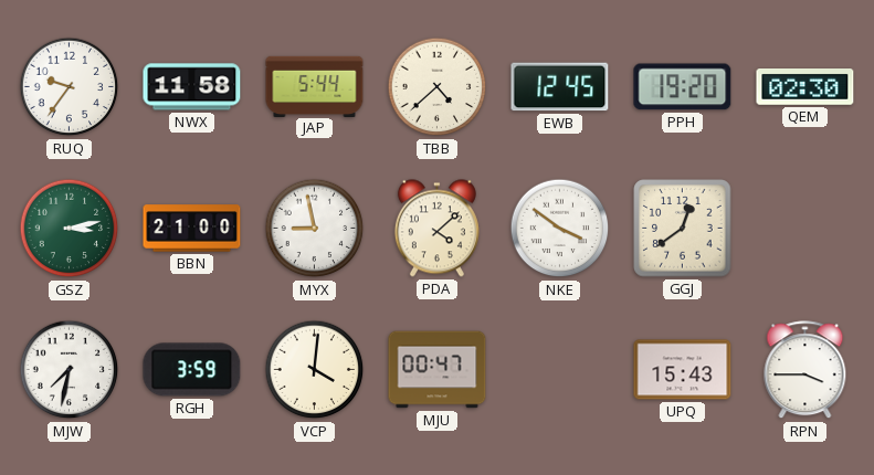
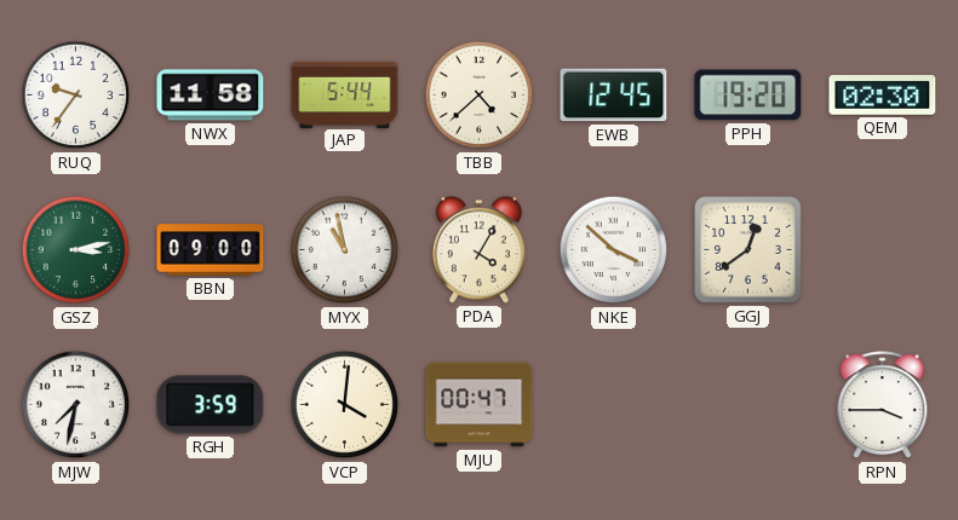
BBN: 21:00 -> 09:00 (211, 250)
MYX: 8:58 -> 10:58 (345, 250)
PDA: 4:08 -> 4:05 (478, 250)
NKE: 3:51 -> 3:52 (614, 250)
UPQ: 15:43 -> none (683, 370)
